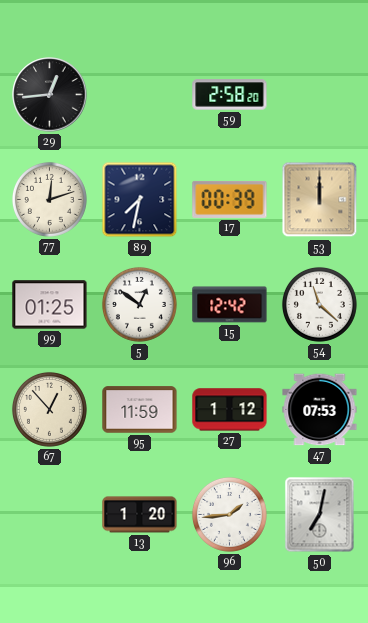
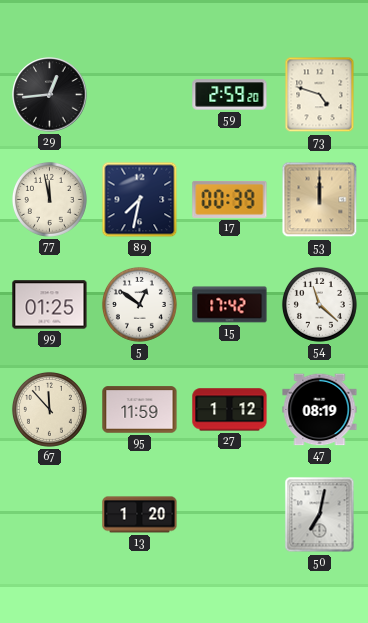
59: 2:58 -> 2:59 (230, 95)
73: none -> 4:48 (320, 95)
77: 12:12 -> 11:58 (49, 199)
15: 12:42 -> 17:42 (230, 305)
67: 12:53 -> 11:53 (49, 409)
47: 07:53 -> 08:19 (320, 410)
96: 1:44 -> none (229, 514)
